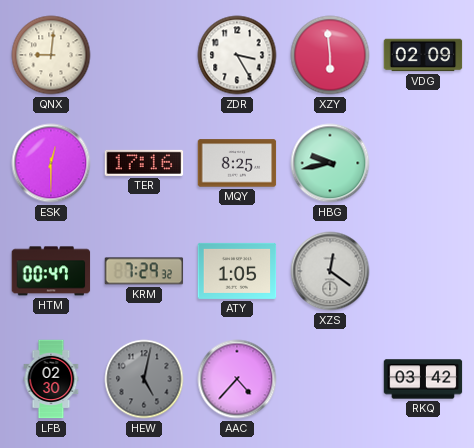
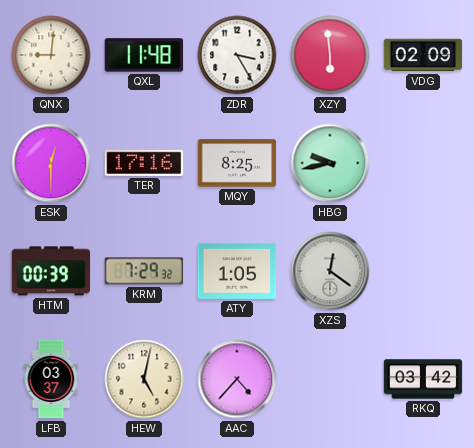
QXL: none -> 11:48 (144, 55)
HTM: 00:47 -> 00:39 (51, 271)
LFB: 02:30 -> 03:37 (51, 379)
HEW dial: grey -> cream (144, 379)
